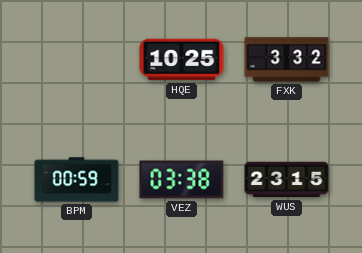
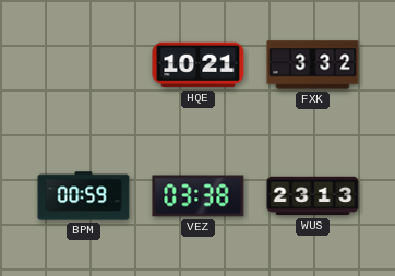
HQE: 10:25 -> 10:21 (199, 65)
WUS: 23:15 -> 23:13 (313, 196)
